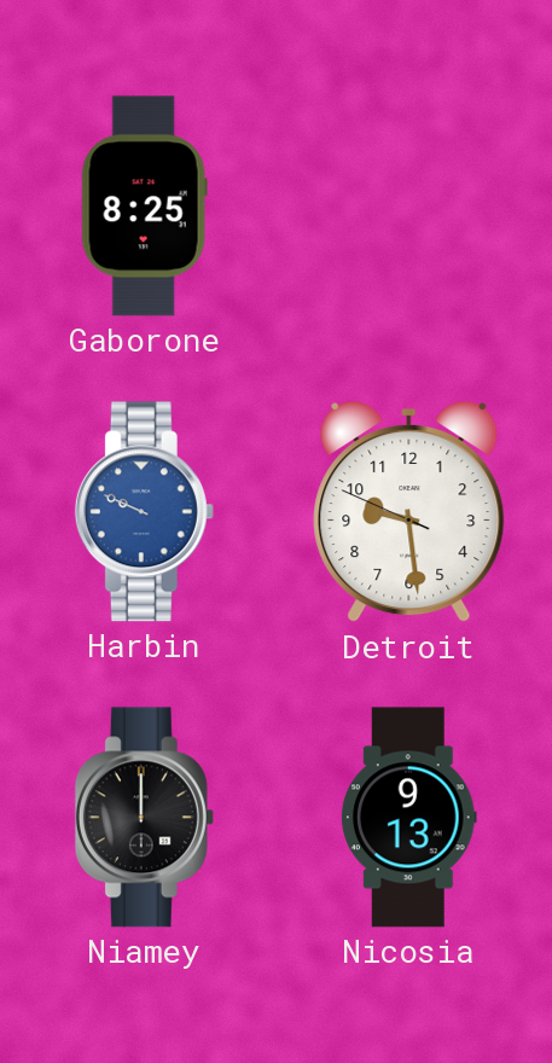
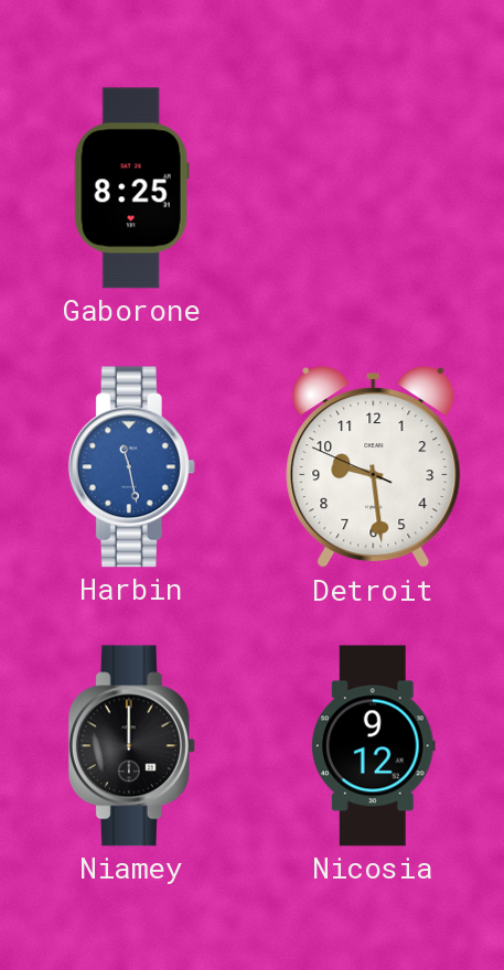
Harbin: 9:49 -> 11:28 (131, 467)
Nicosia: 9:13 -> 9:12 (373, 746)
